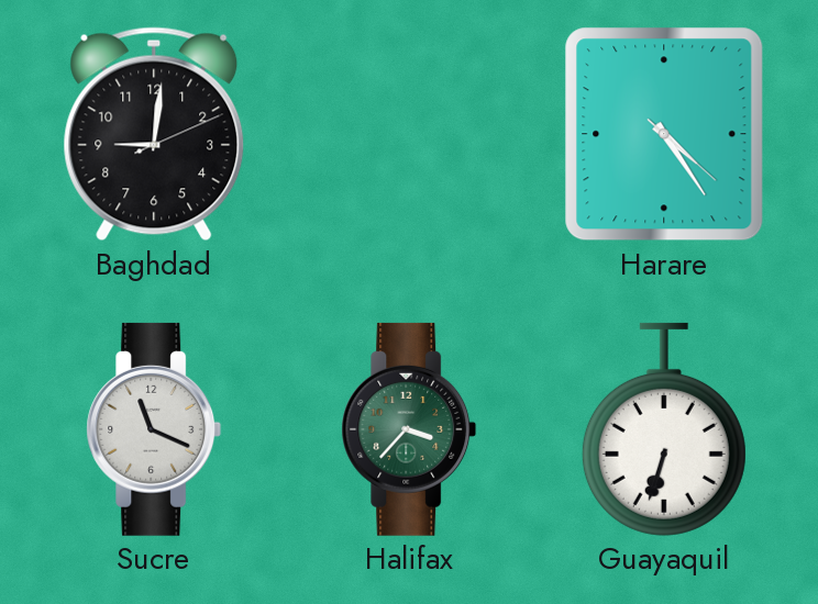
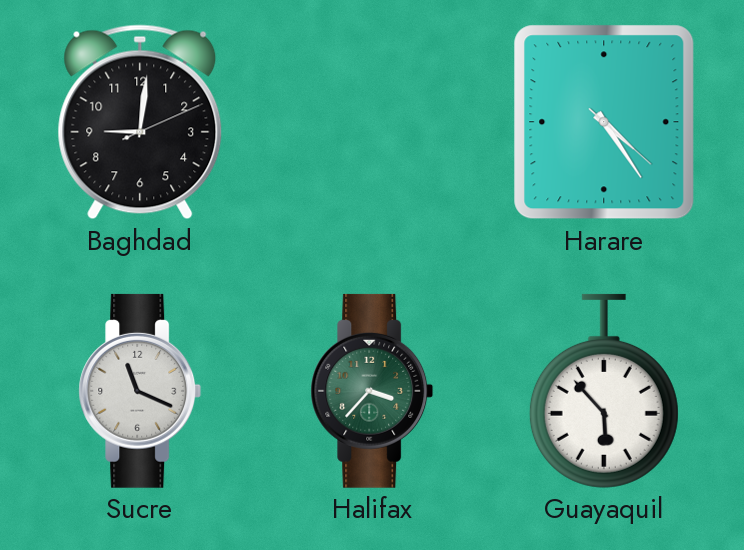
Guayaquil: 6:33 -> 5:53 (604, 391)
